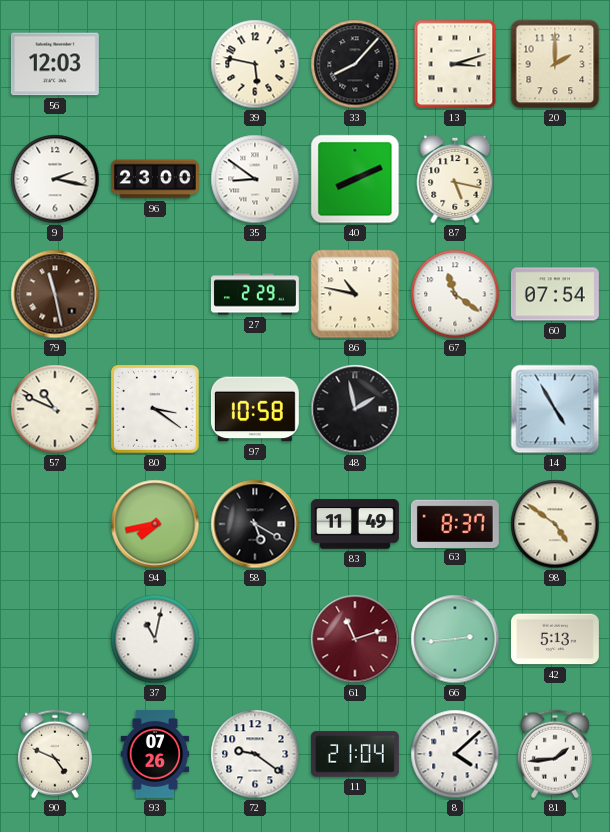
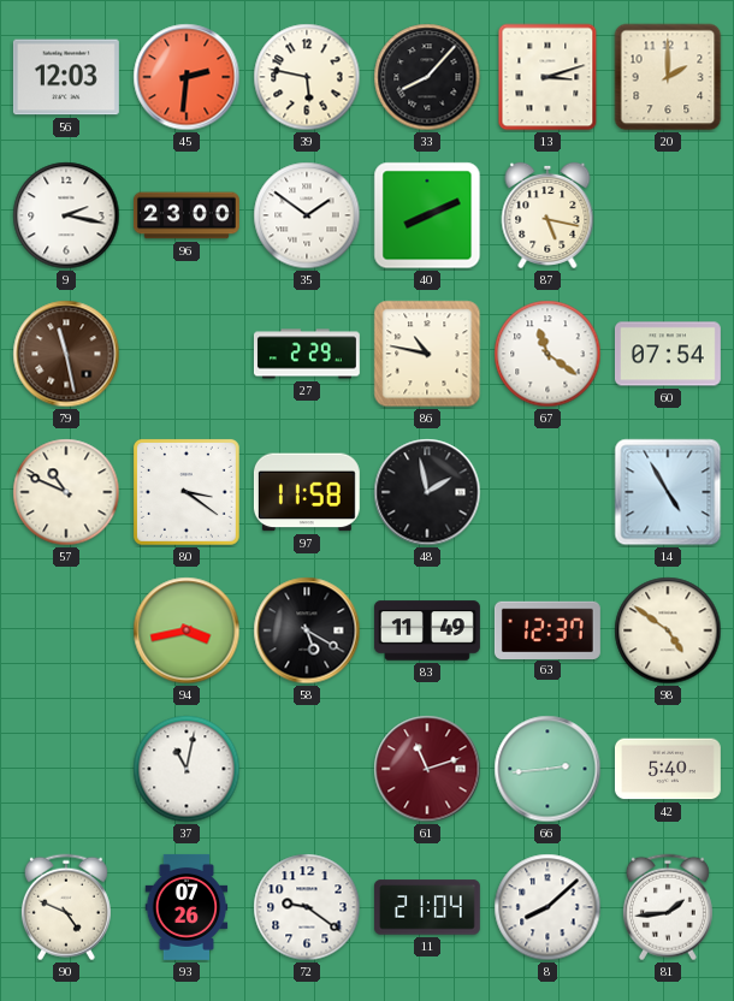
45: none -> 2:31 (187, 77)
35: 8:51 -> 1:51 (307, 215)
97: 10:58 -> 11:58 (307, 492)
94: 7:43 -> 3:43 (187, 630)
63: 8:37 -> 12:37 (547, 629)
42: 5:13 -> 5:40 (668, 769)
8: 4:08 -> 8:08 (547, 907)
